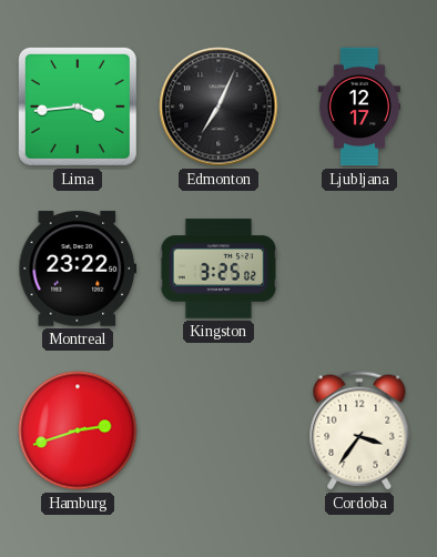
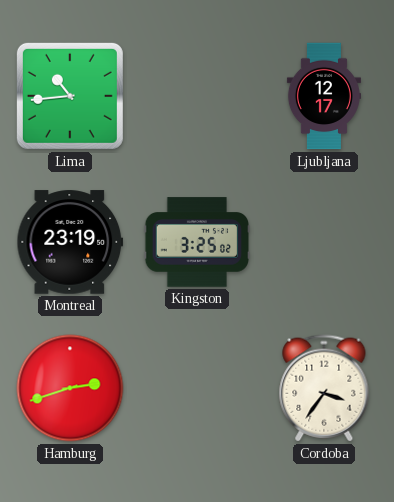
Lima: 3:44 -> 10:44 (70, 96)
Edmonton: 7:04 -> none (218, 107)
Montreal: 23:22 -> 23:19 (70, 242)
